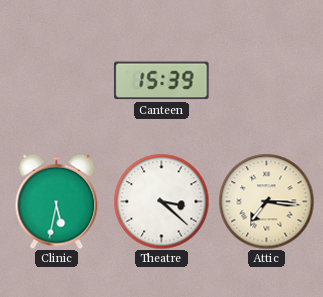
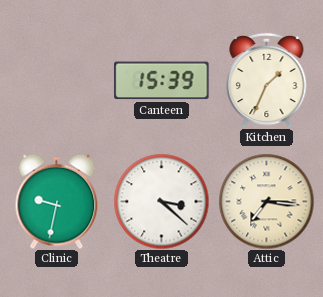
Kitchen: none -> 1:34 (267, 80)
Clinic: 5:32 -> 9:32 (57, 201)
